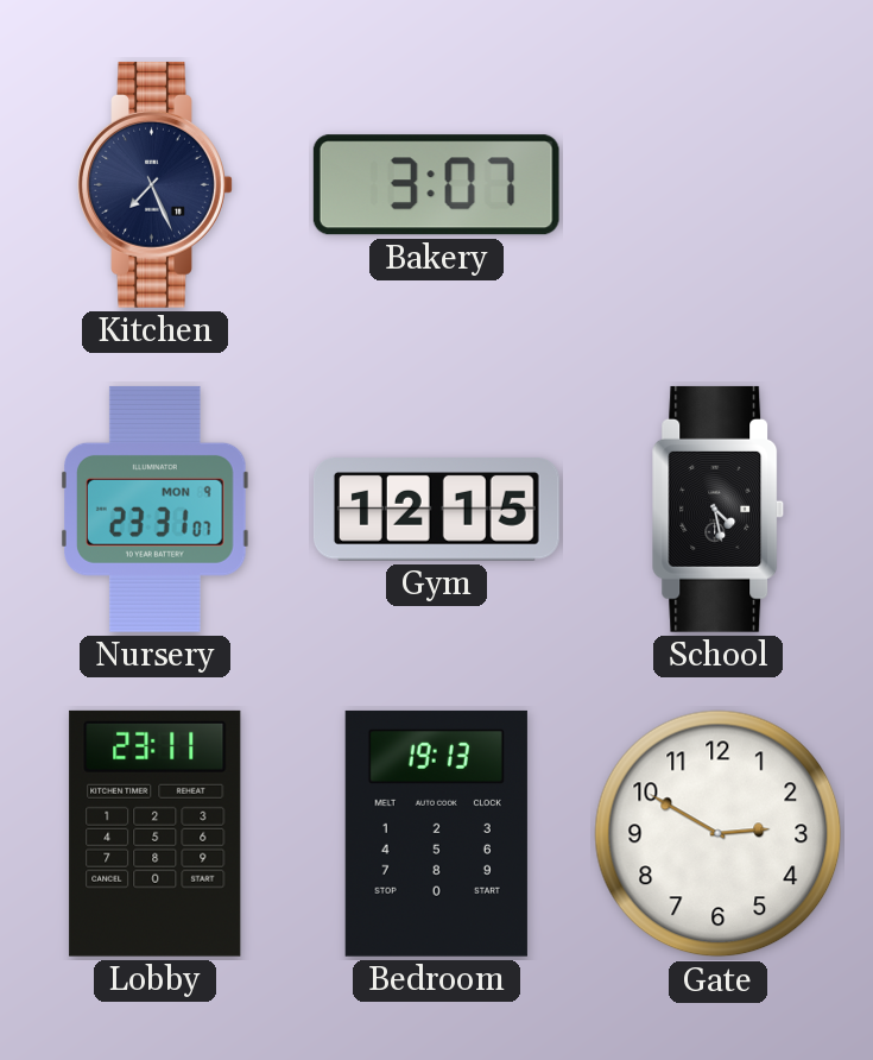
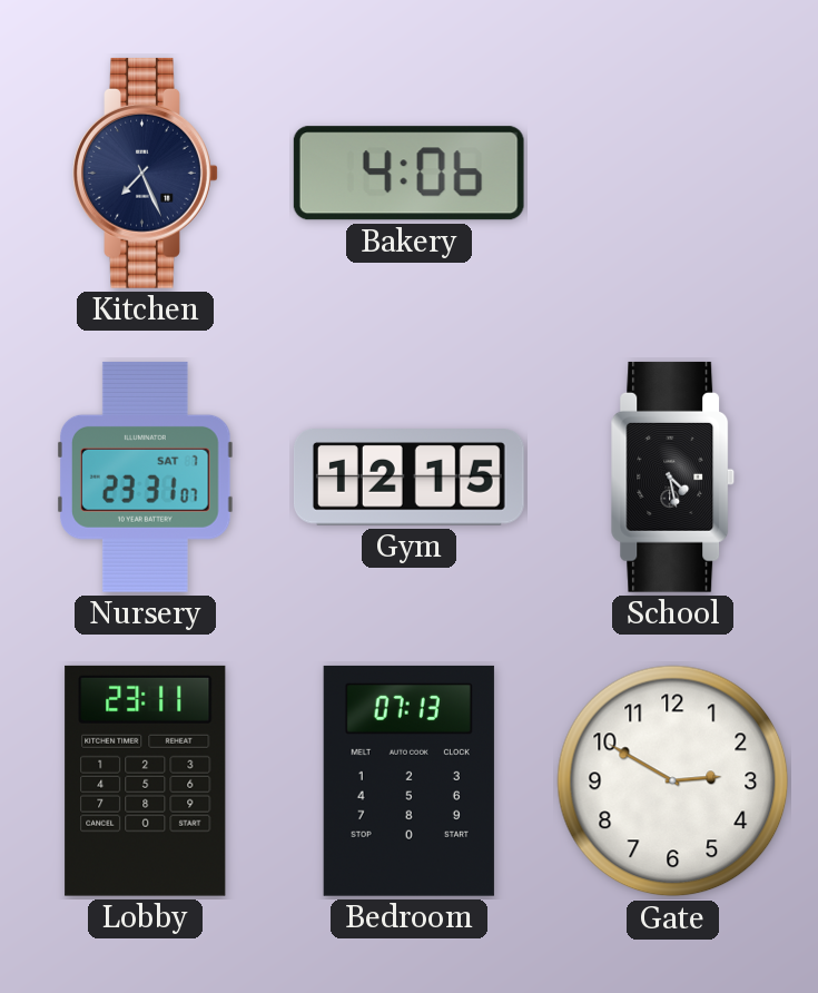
Bakery: 3:07 -> 4:06 (408, 174)
Nursery date: MON 9 -> SAT 7 (146, 476)
Bedroom: 19:13 -> 07:13 (408, 780)
